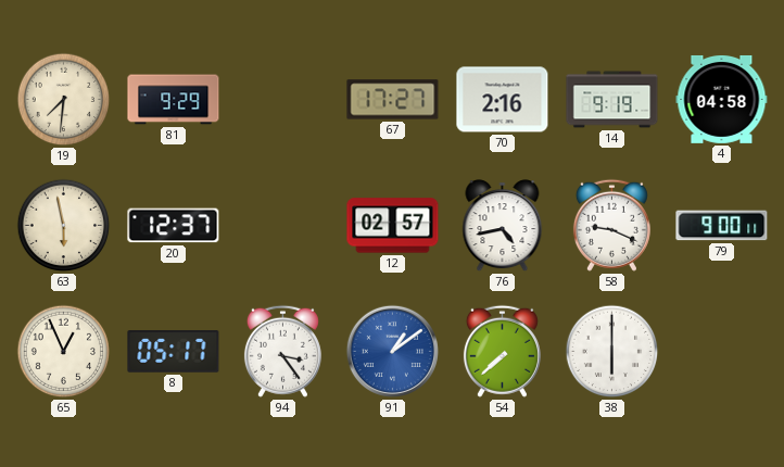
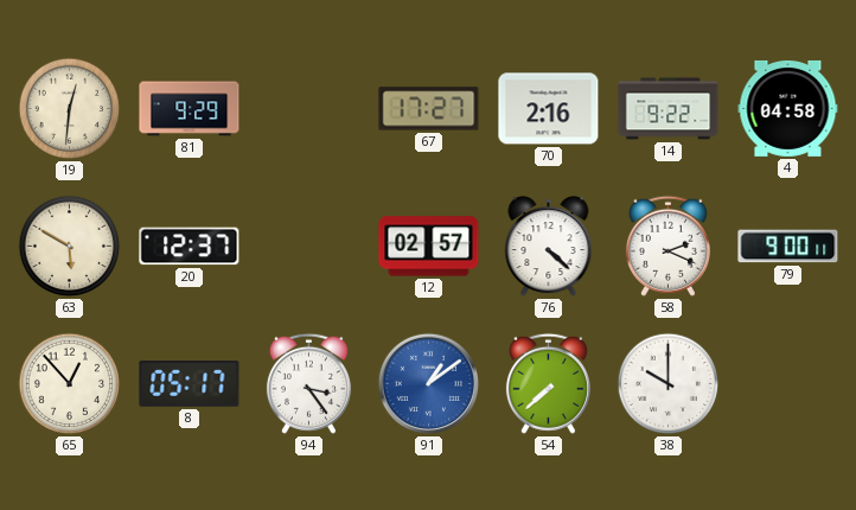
19: 7:31 -> 12:31 (70, 109)
14: 9:19 -> 9:22 (669, 109)
63: 5:58 -> 5:50 (70, 247)
76: 4:43 -> 4:22 (549, 247)
58: 9:19 -> 2:19 (667, 246)
65: 12:56 -> 12:53 (70, 384)
38: 6:00 -> 10:00 (669, 384)
